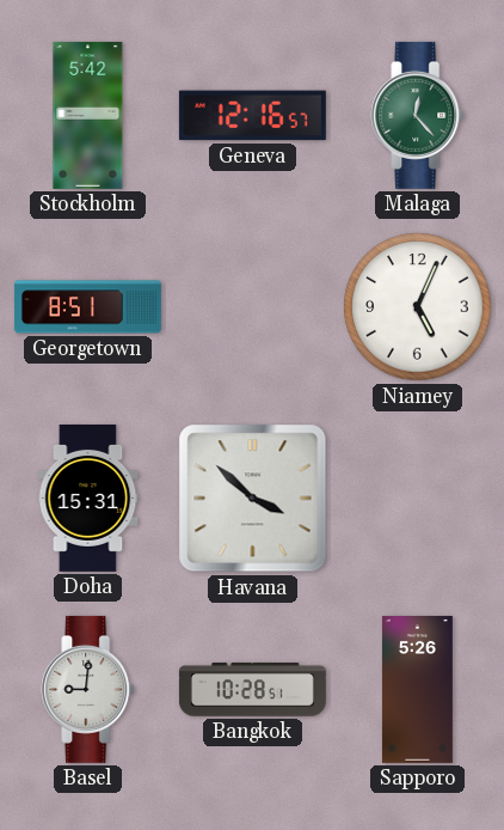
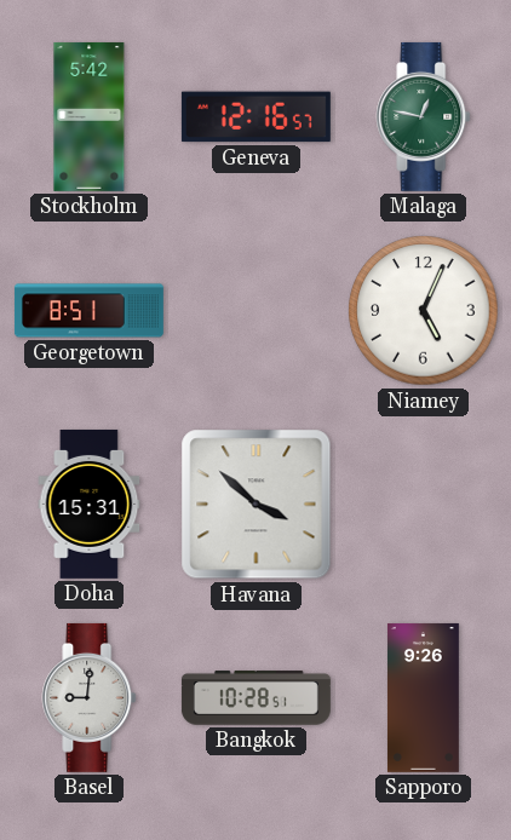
Malaga: 12:23 -> 12:47 (424, 116)
Sapporo: 5:26 -> 9:26 (423, 697)
